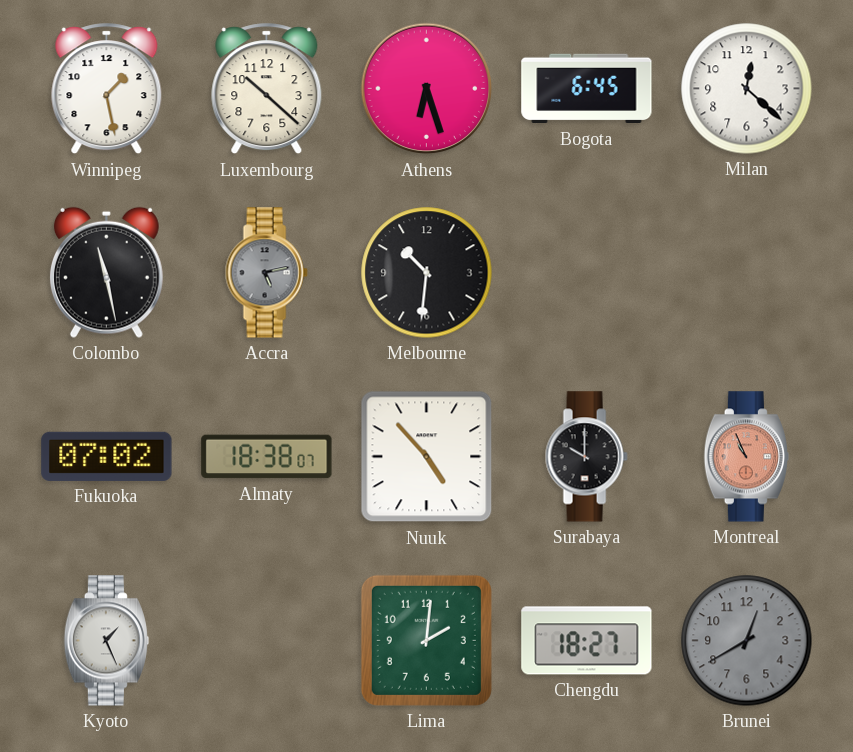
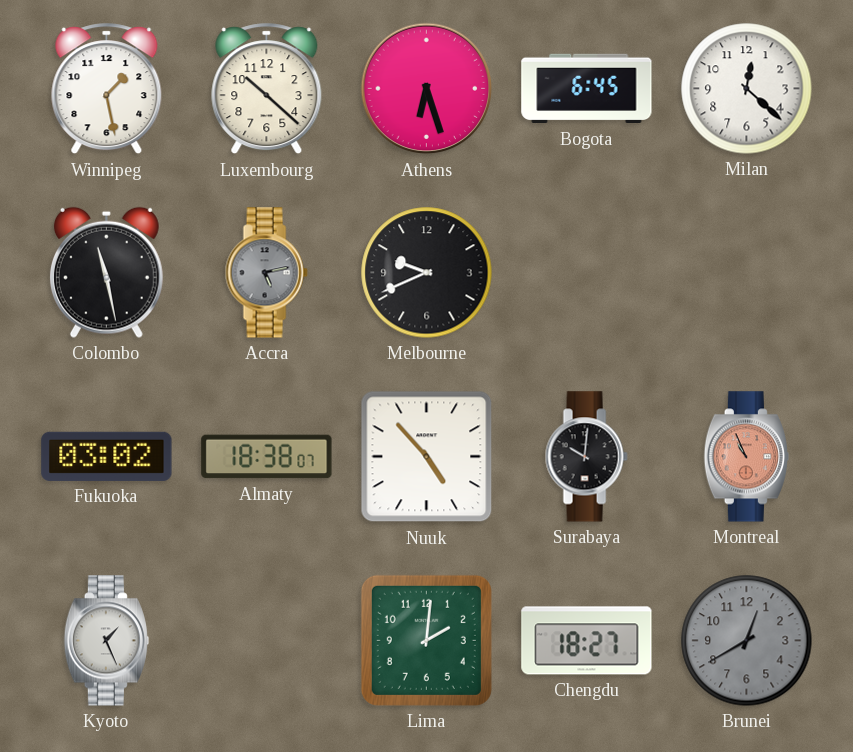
Melbourne: 10:31 -> 9:41 (427, 273)
Fukuoka: 07:02 -> 03:02 (107, 456)
Surabaya: 10:00 -> 10:01 (586, 457)
